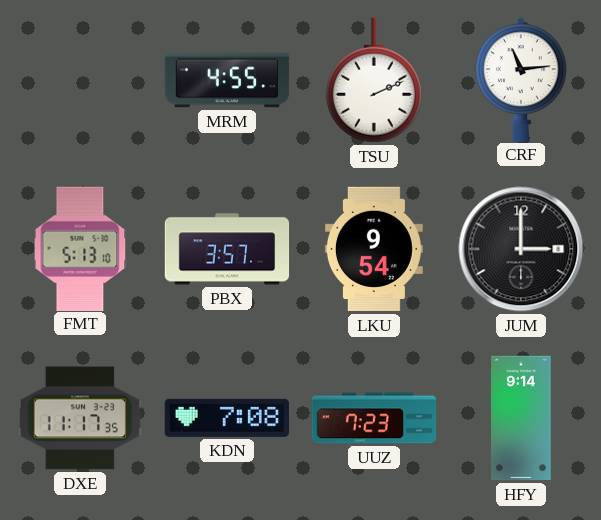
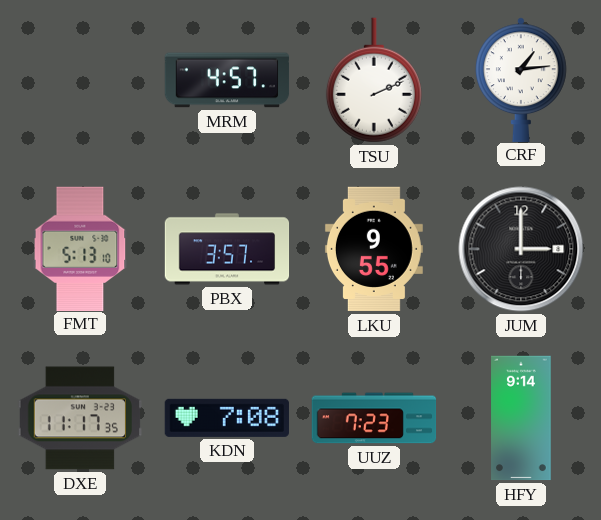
MRM: 4:55 -> 4:57 (227, 80)
CRF: 11:14 -> 1:14 (521, 79)
LKU: 9:54 -> 9:55 (374, 249)
